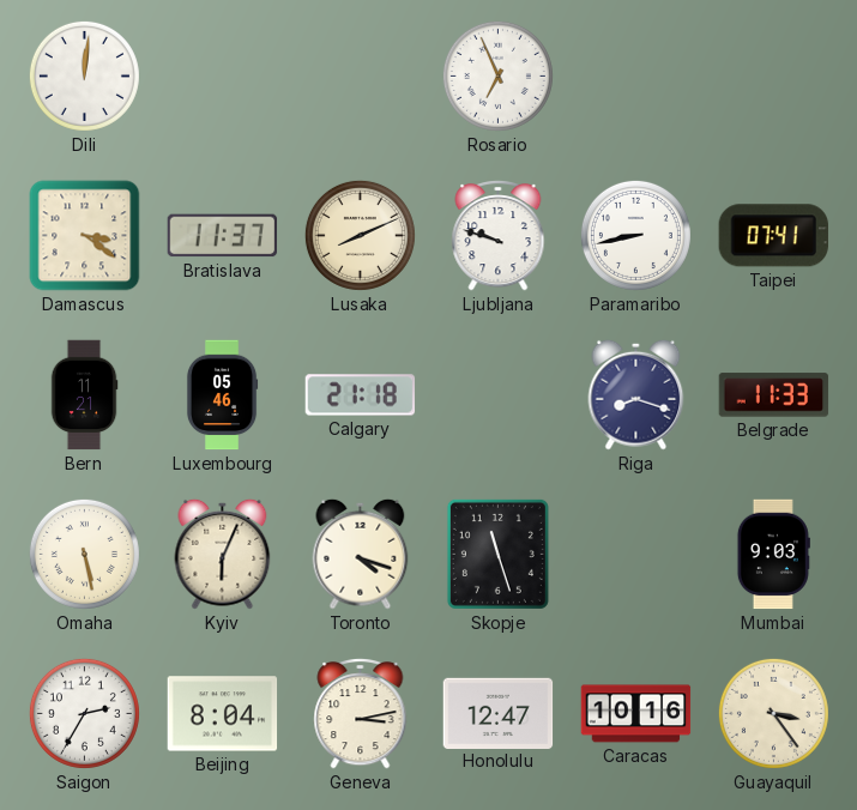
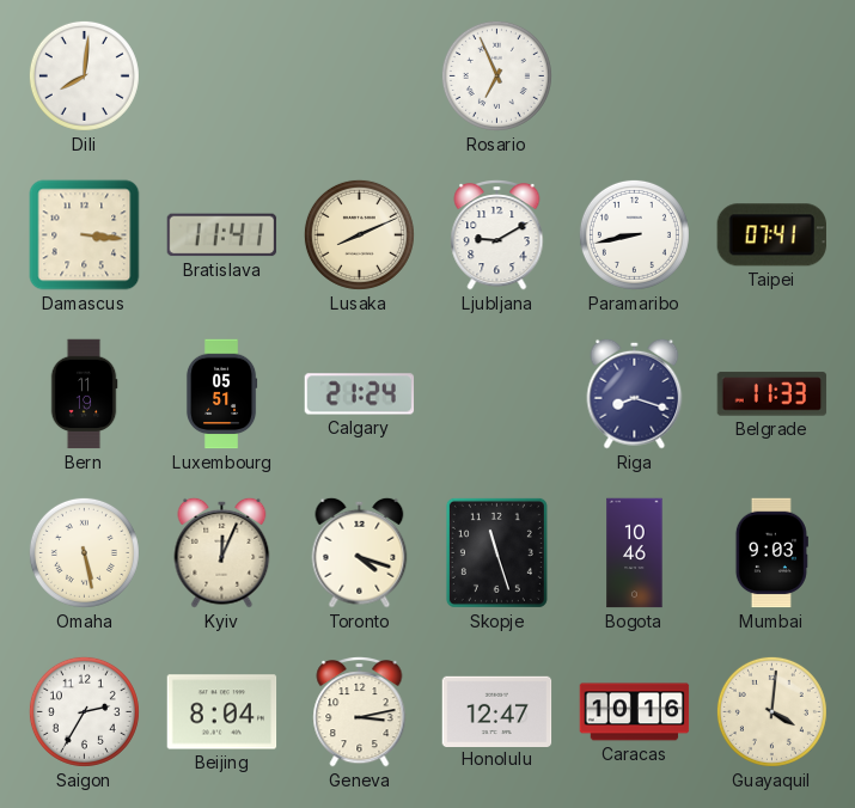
Dili: 12:01 -> 8:01 (84, 75)
Damascus: 3:21 -> 3:16 (85, 235)
Bratislava: 11:37 -> 11:41 (222, 235)
Ljubljana: 9:48 -> 9:10 (497, 235)
Bern: 11:21 -> 11:19 (84, 394)
Luxembourg: 05:46 -> 05:51 (221, 394)
Calgary: 21:18 -> 21:24 (360, 394)
Kyiv: 6:04 -> 12:04 (222, 552)
Bogota: none -> 10:46 (635, 553)
Guayaquil: 3:24 -> 4:01 (771, 711)
